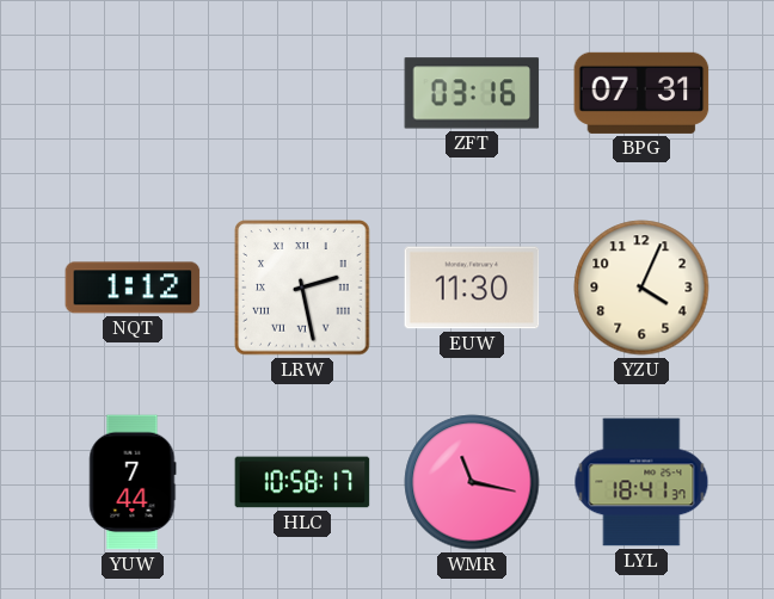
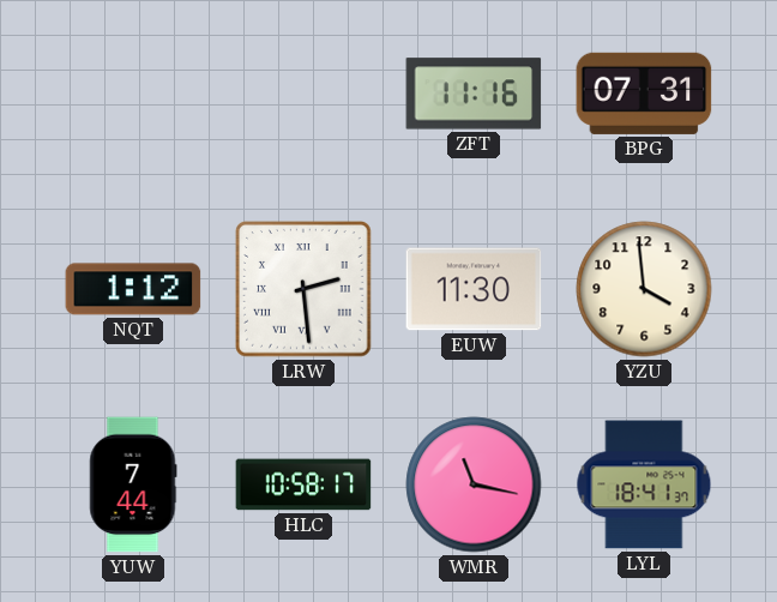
ZFT: 03:16 -> 11:16 (474, 94)
LRW: 2:28 -> 2:29 (303, 289)
YZU: 4:04 -> 3:59 (644, 289)
